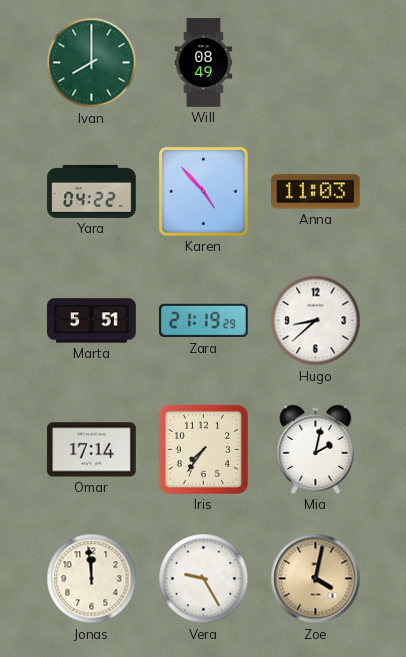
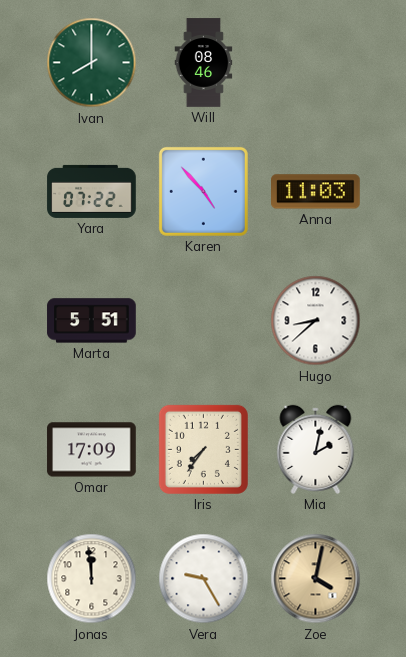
Will: 08:49 -> 08:46 (204, 63)
Yara: 04:22 -> 07:22 (92, 191)
Zara: 21:19 -> none (204, 321)
Omar: 17:14 -> 17:09 (92, 450)
